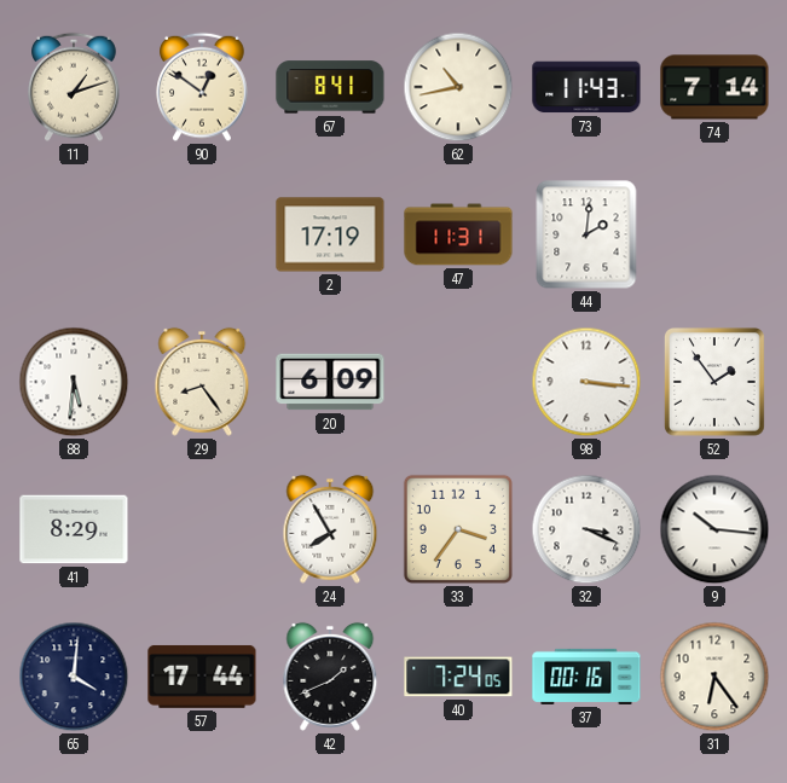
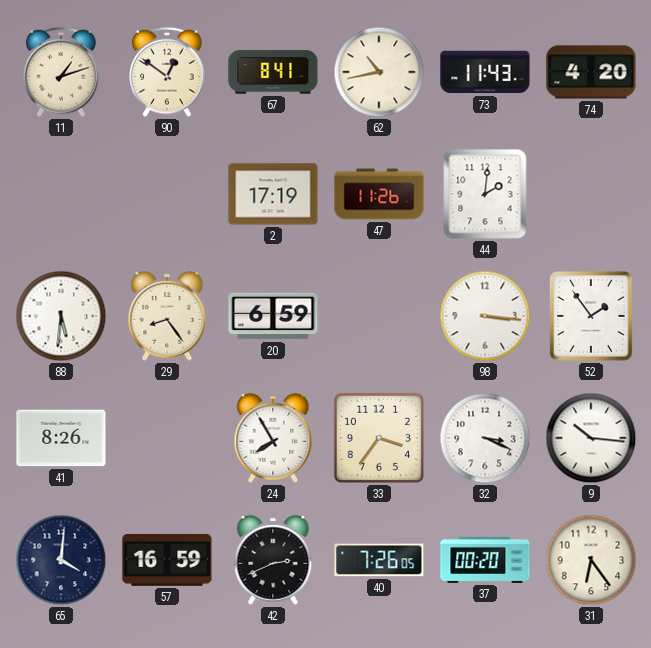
74: 7:14 -> 4:20 (591, 72)
47: 11:31 -> 11:26 (379, 194)
20: 6:09 -> 6:59 (273, 316)
41: 8:29 -> 8:26 (61, 438)
57: 17:44 -> 16:59 (167, 560)
42: 1:41 -> 2:41 (273, 560)
40: 7:24 -> 7:26 (379, 560)
37: 00:16 -> 00:20 (485, 560)
